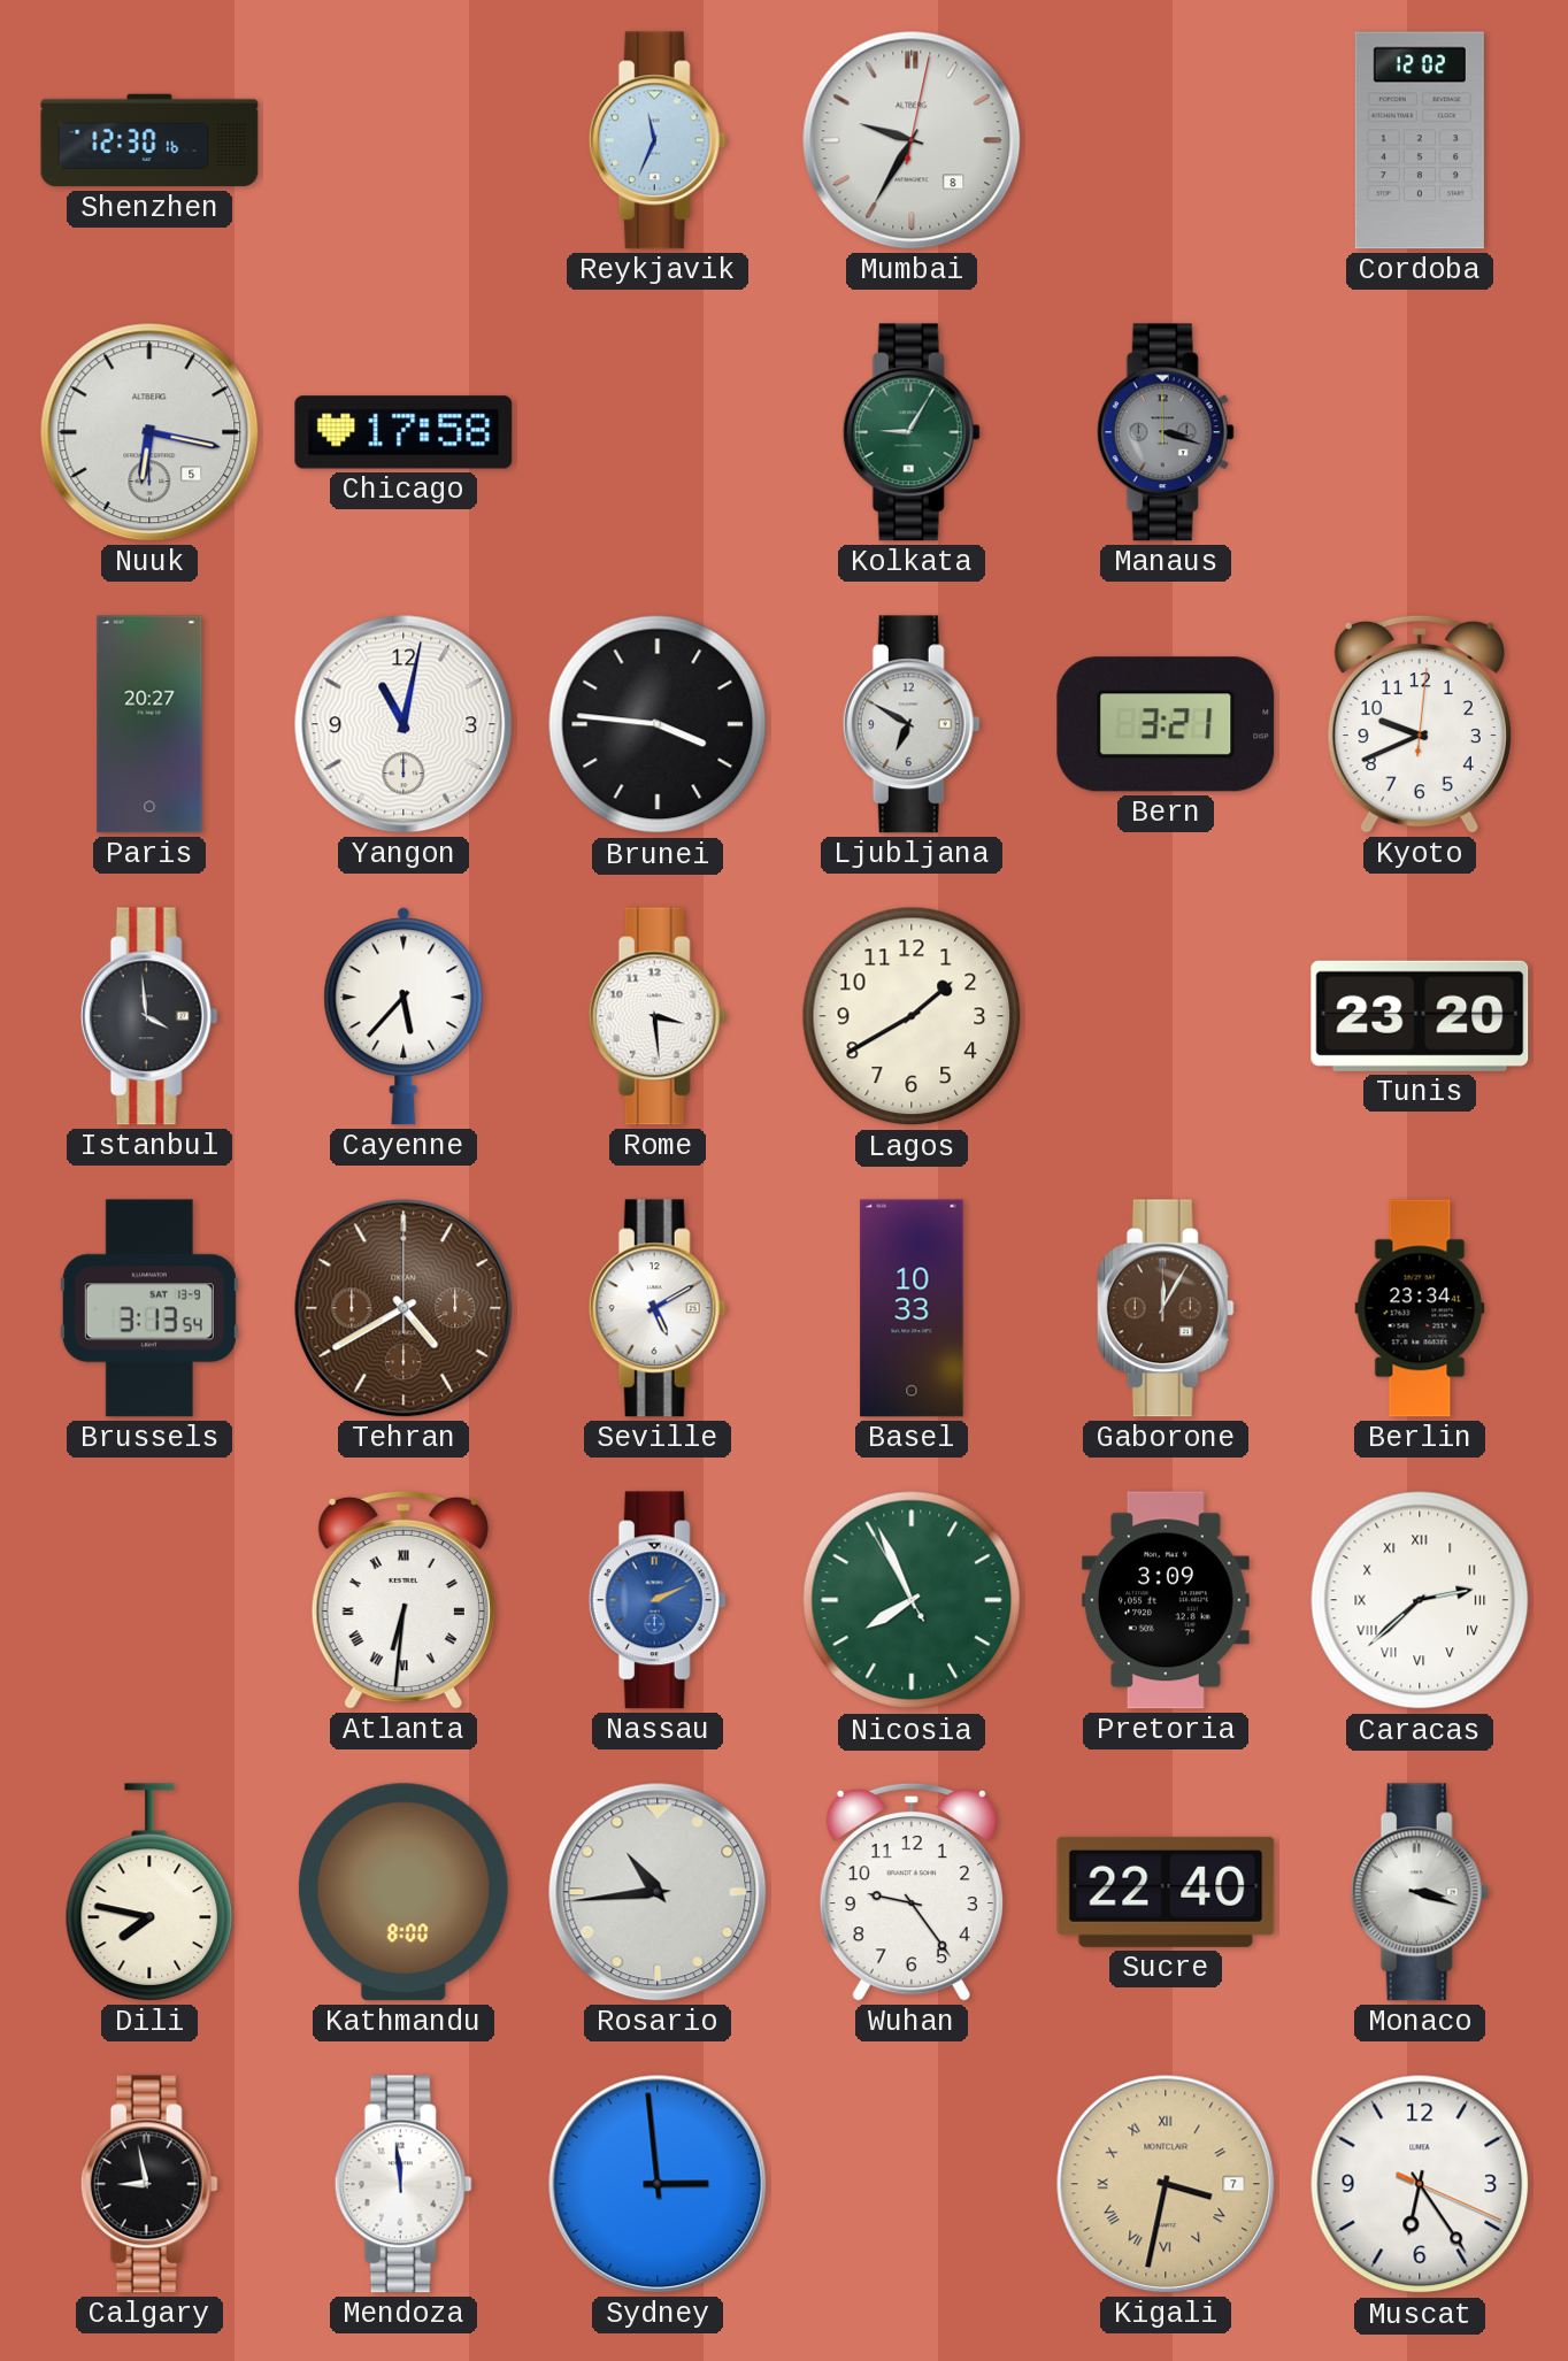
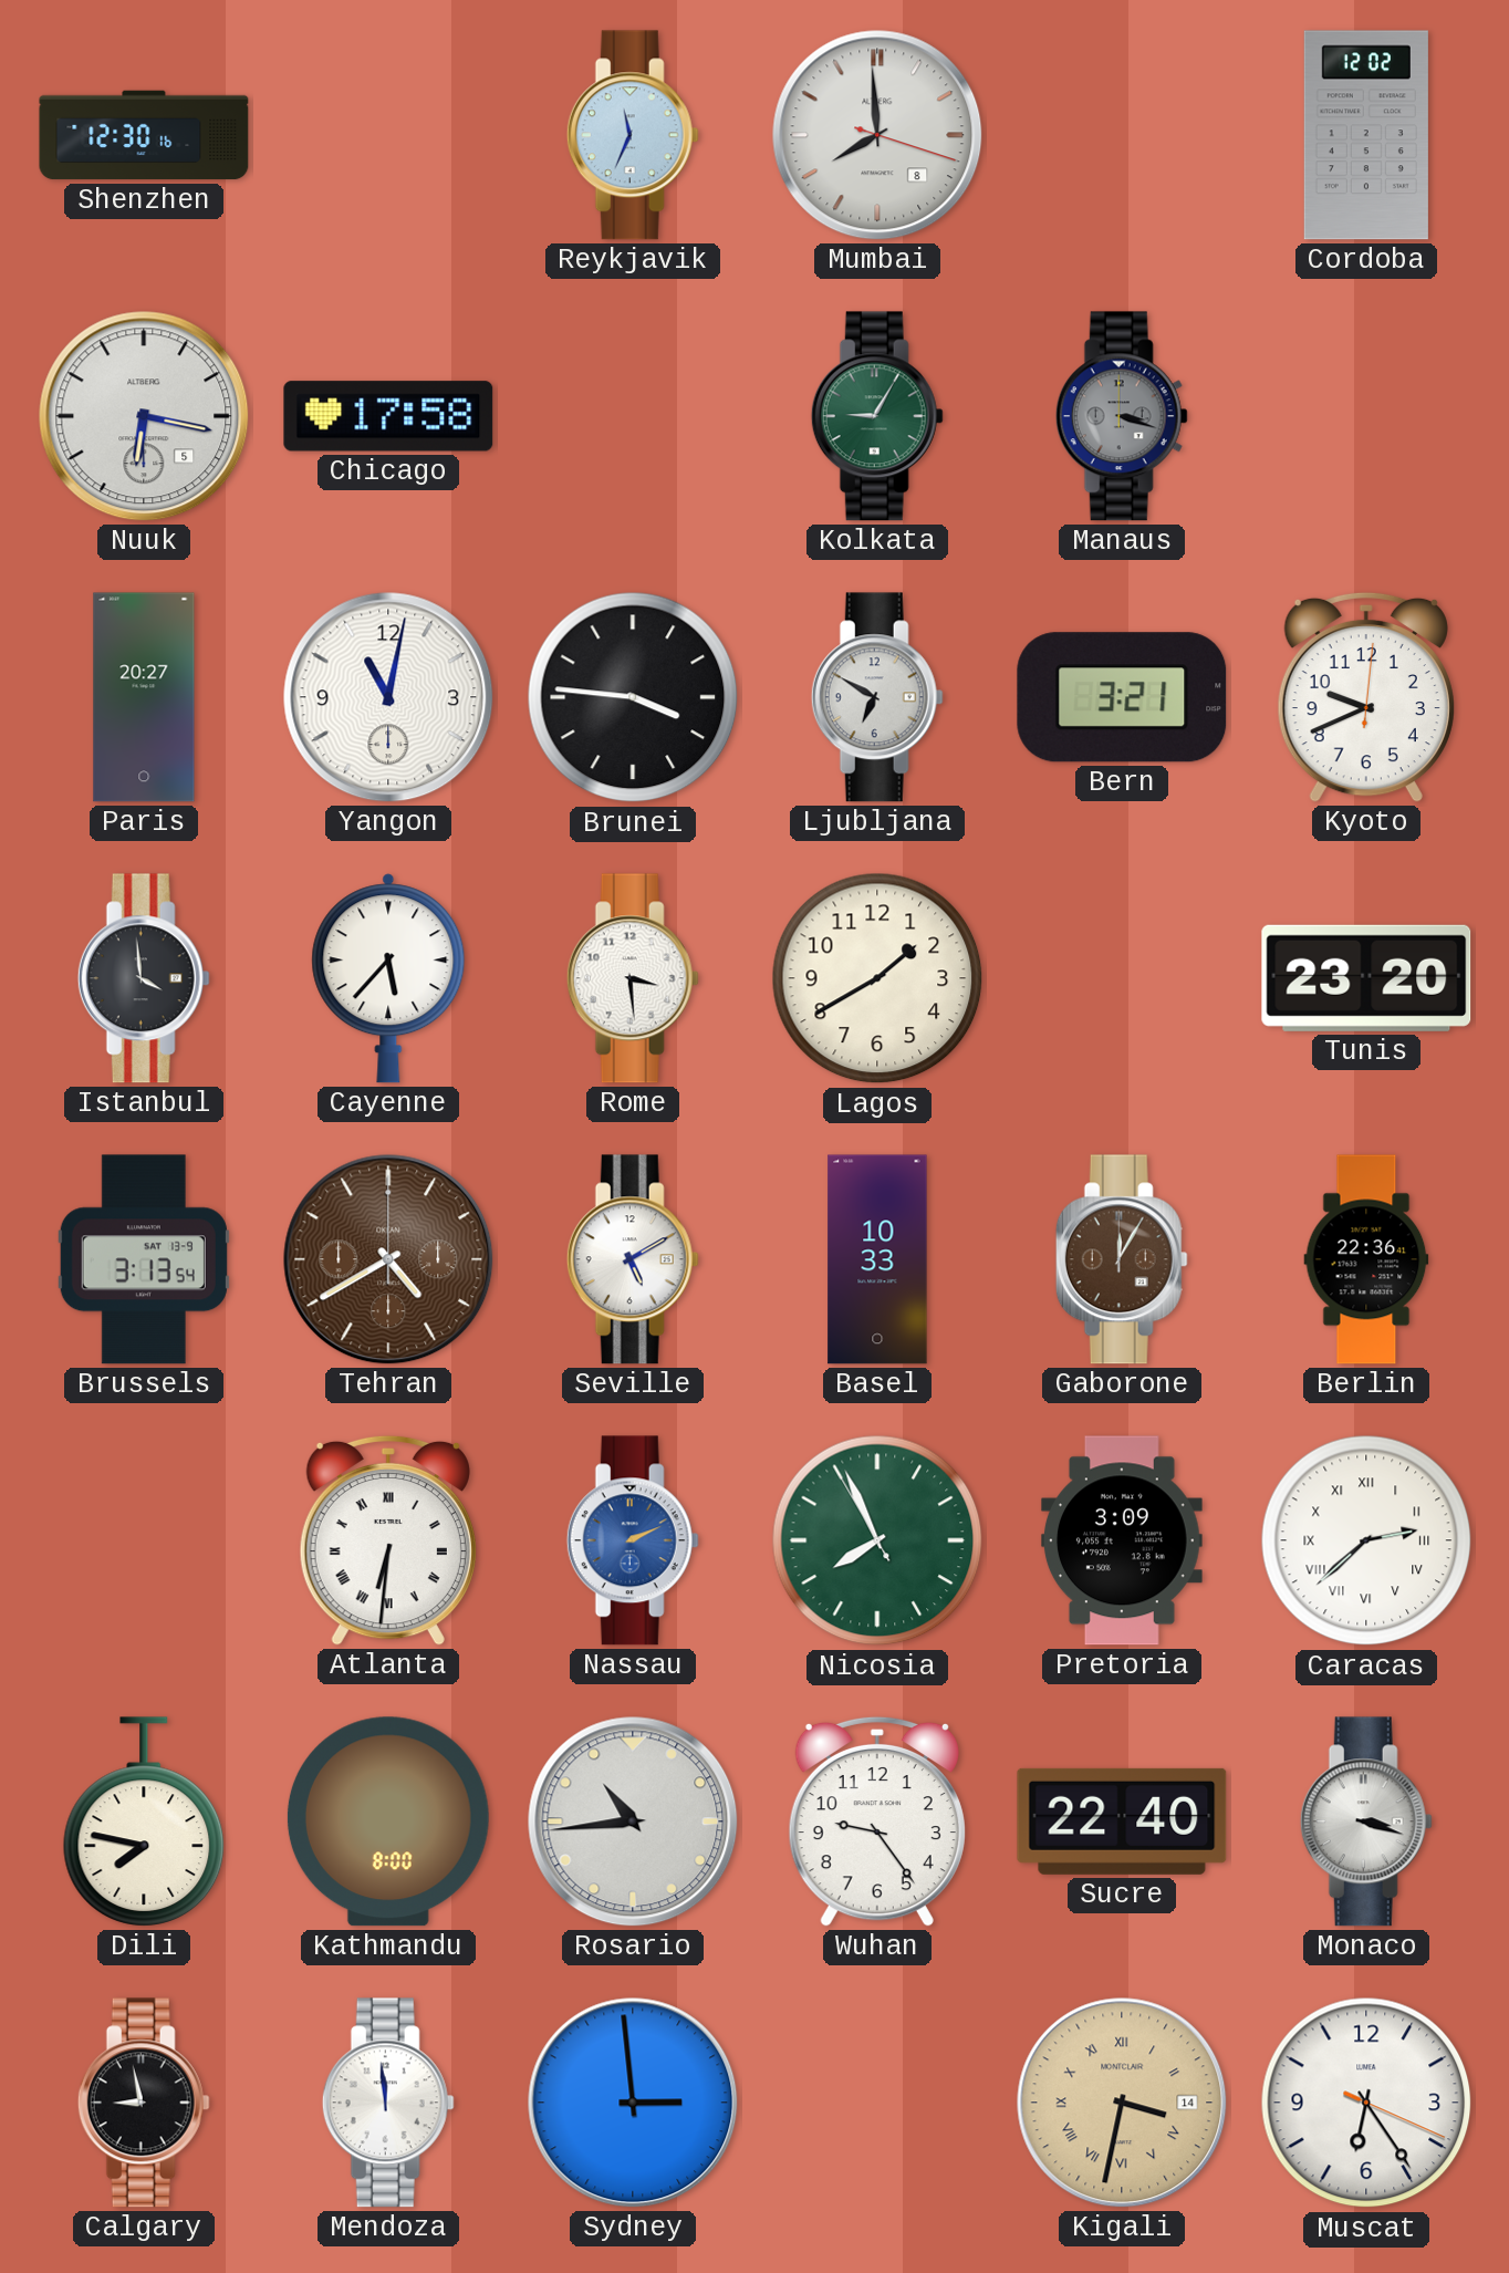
Mumbai: 9:35 -> 7:59 (877, 135)
Berlin: 23:34 -> 22:36 (1366, 1259)
Kigali date: 7 -> 14 (1122, 2103)
